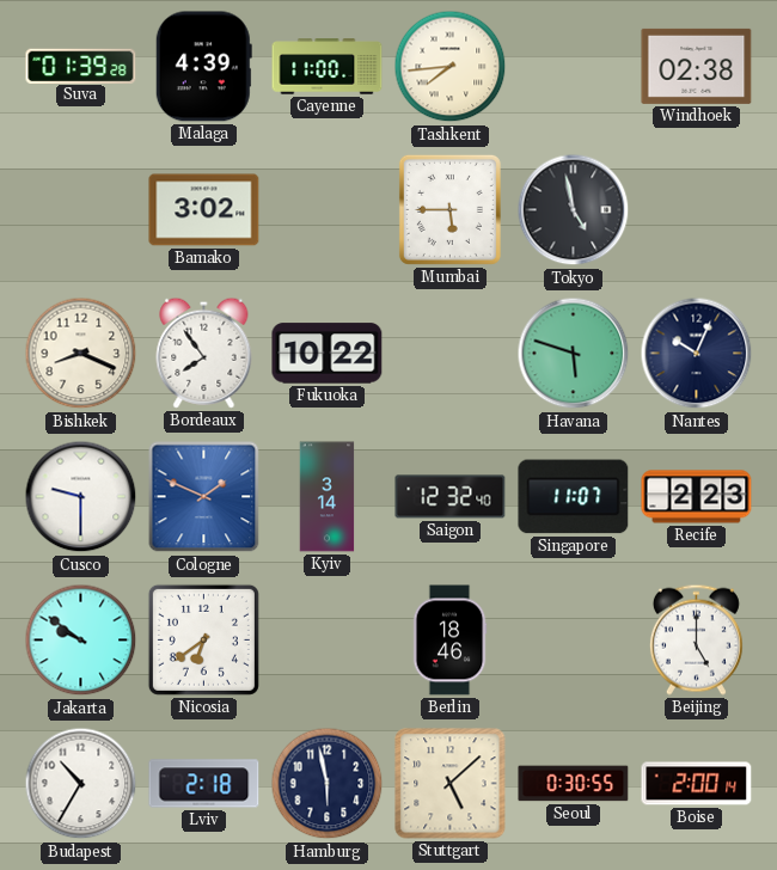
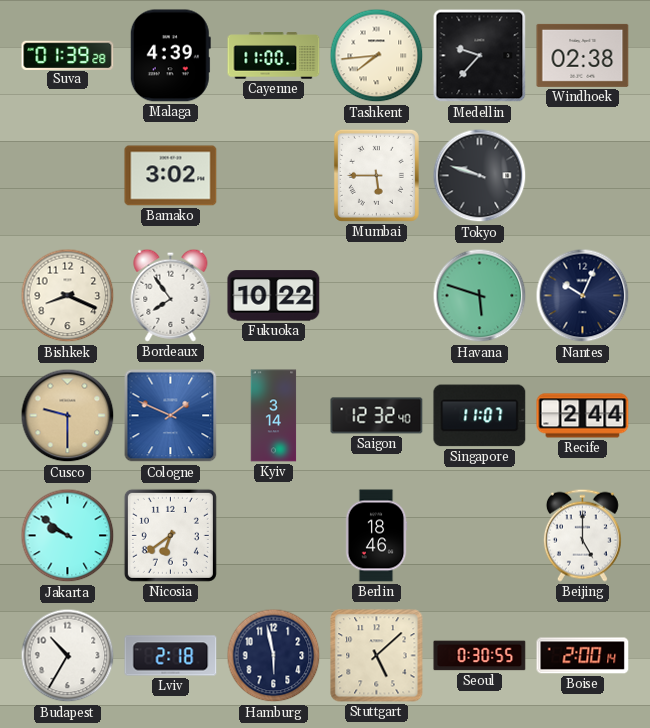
Medellin: none -> 9:37 (480, 56)
Tokyo: 4:58 -> 9:48 (480, 176)
Cusco dial: white -> champagne (68, 416)
Recife: 2:23 -> 2:44 (583, 416)
